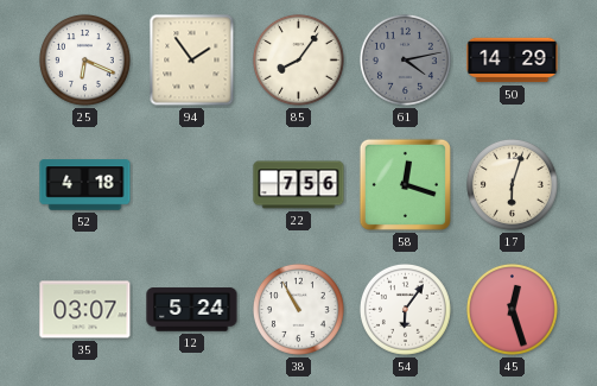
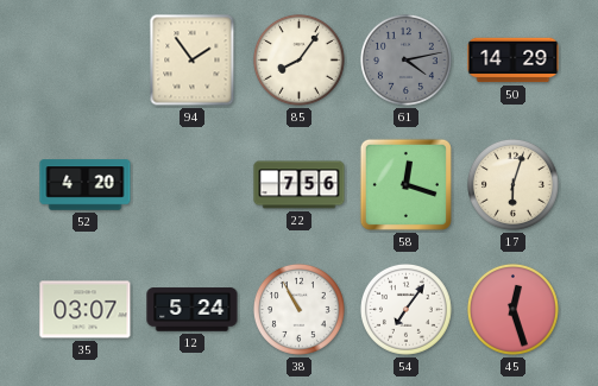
25: 6:19 -> none (84, 59)
52: 4:18 -> 4:20 (86, 185)
54: 6:06 -> 7:06 (405, 309)
